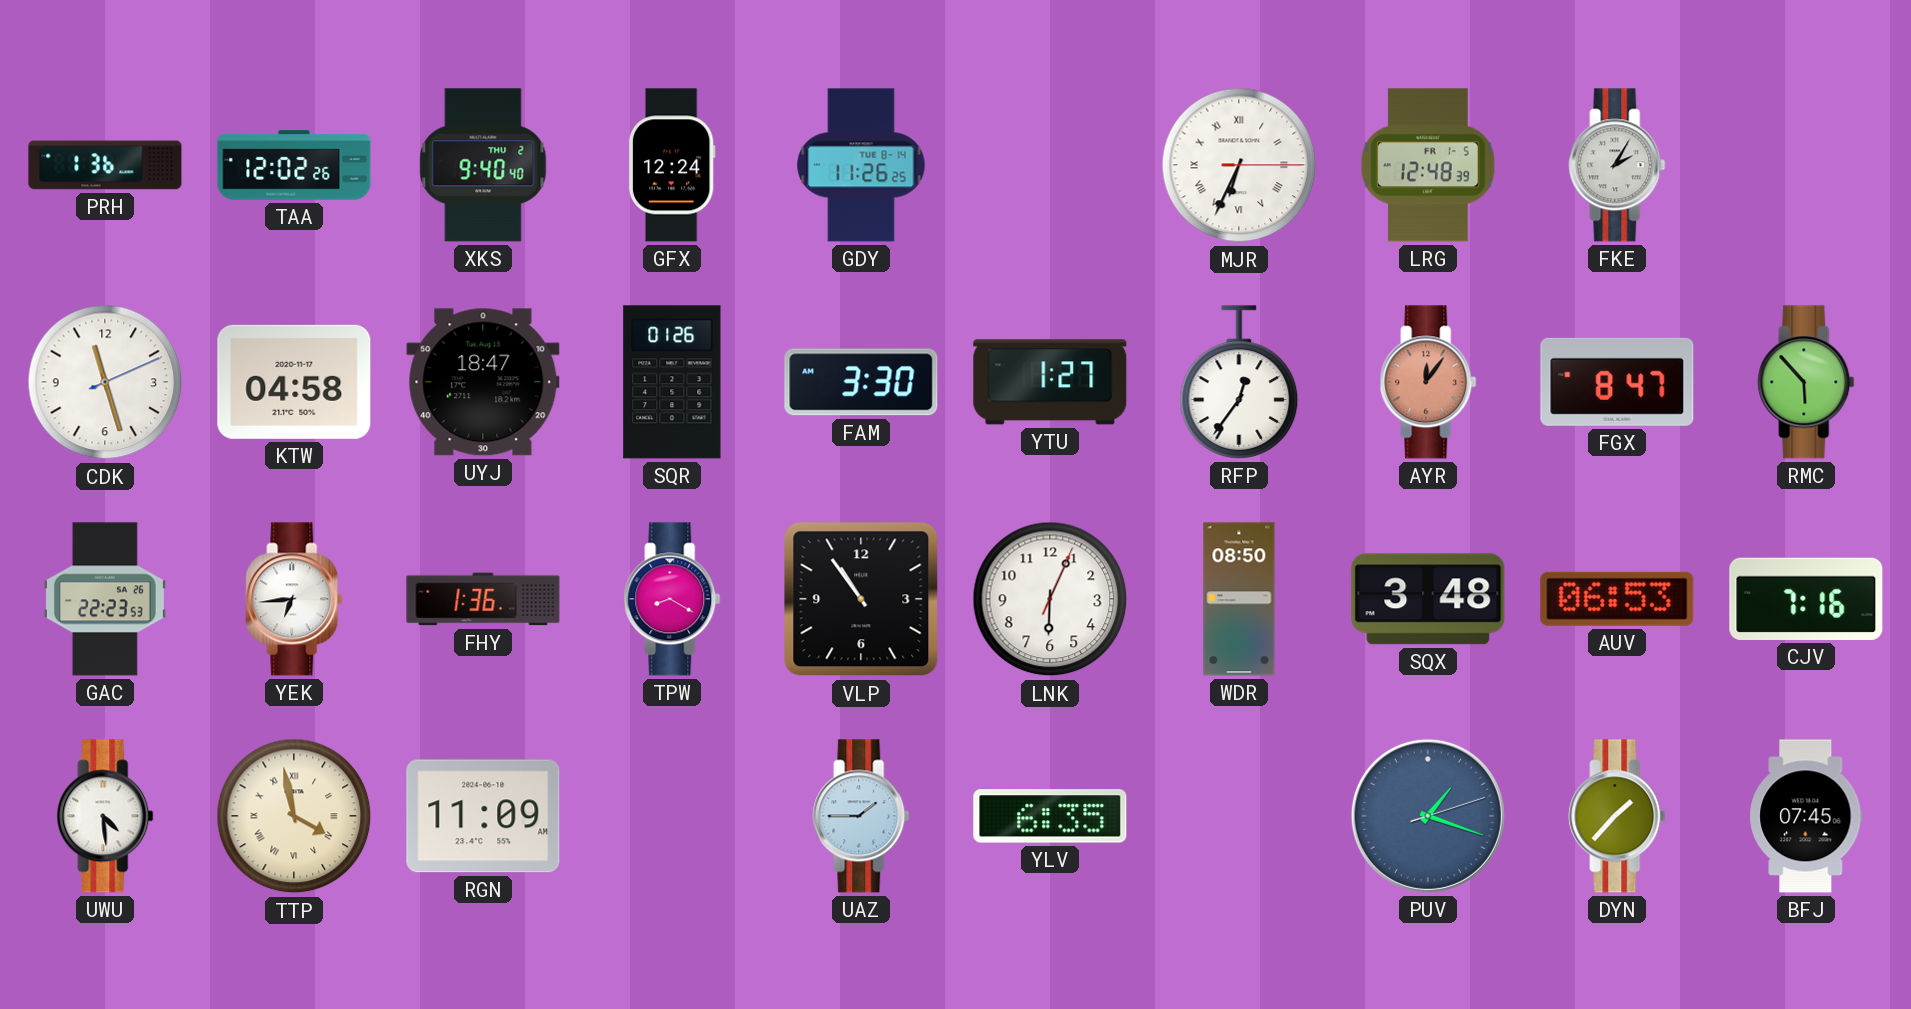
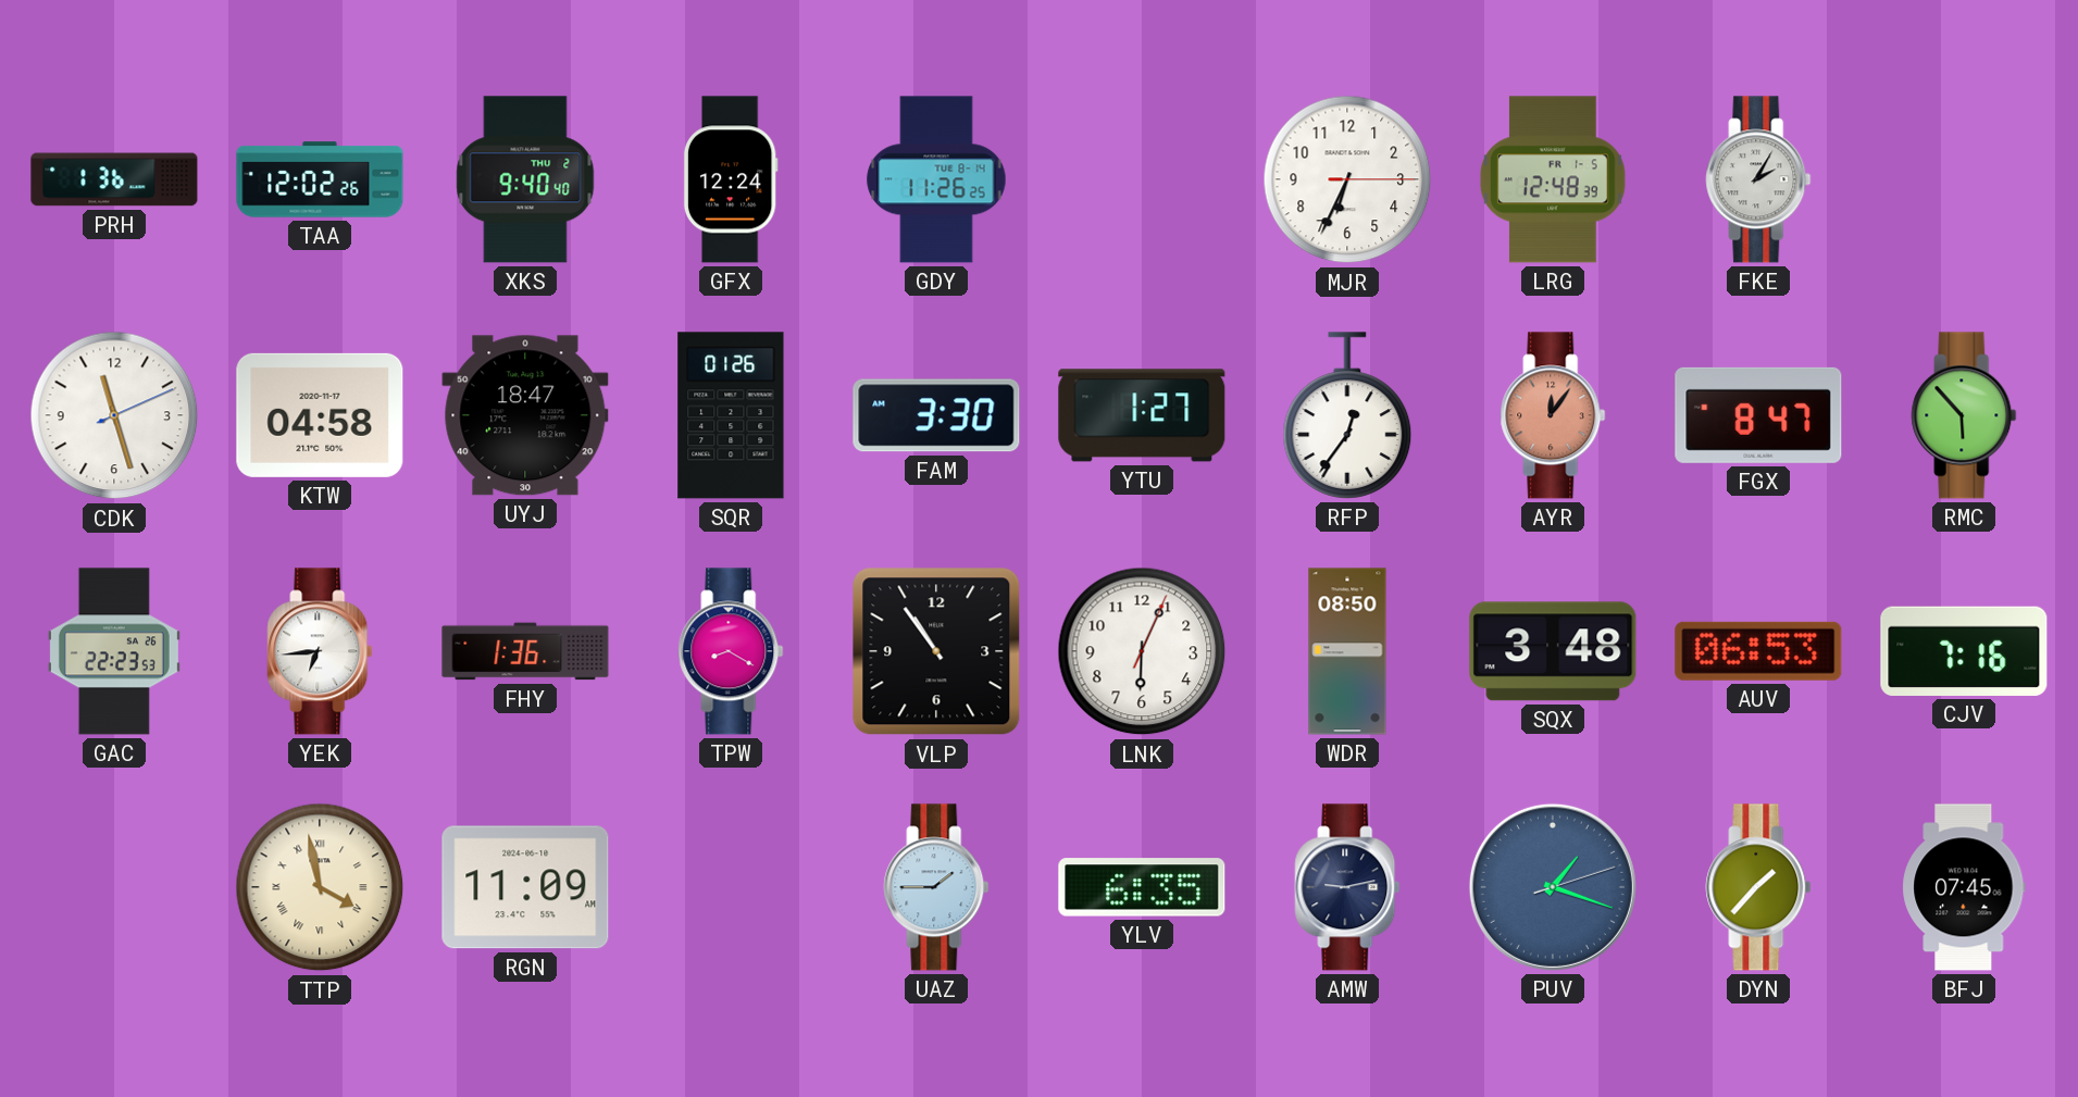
MJR numerals: Roman -> Arabic (1347, 179)
UWU: 4:29 -> none (105, 816)
AMW: none -> 9:13 (1347, 887)
